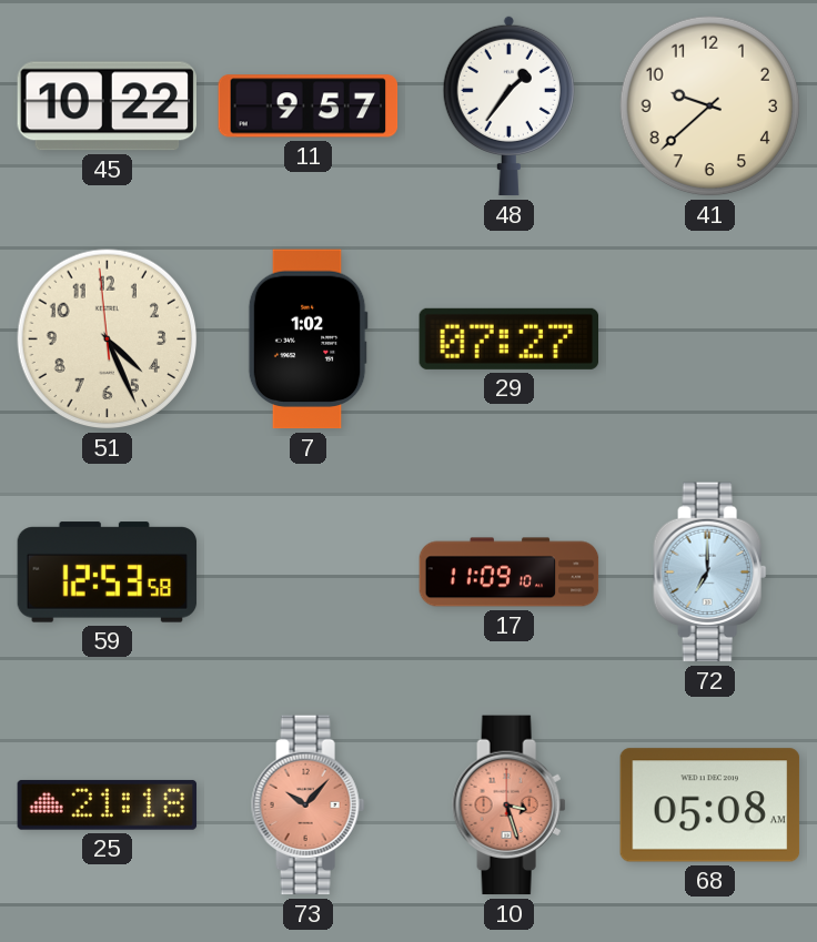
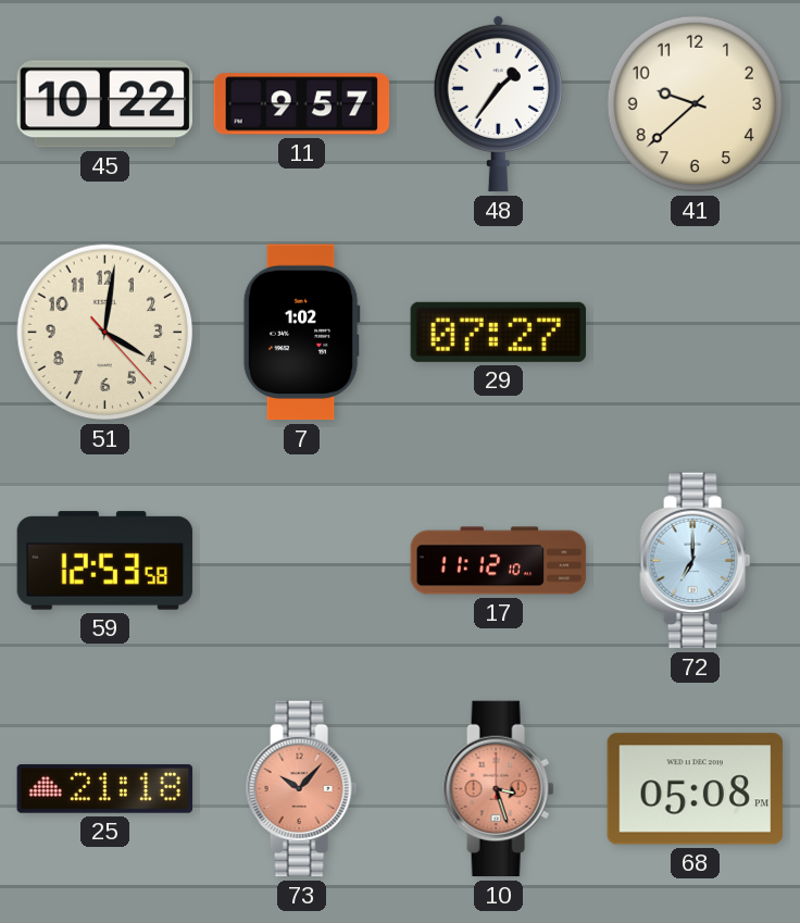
51: 4:25 -> 4:01 (105, 333)
17: 11:09 -> 11:12 (499, 561)
68: 05:08 AM -> 05:08 PM (696, 789)
